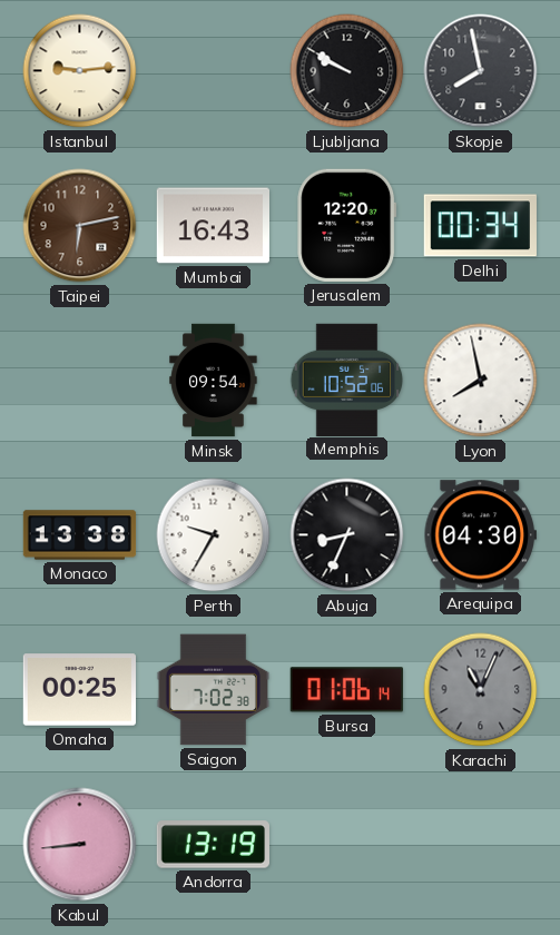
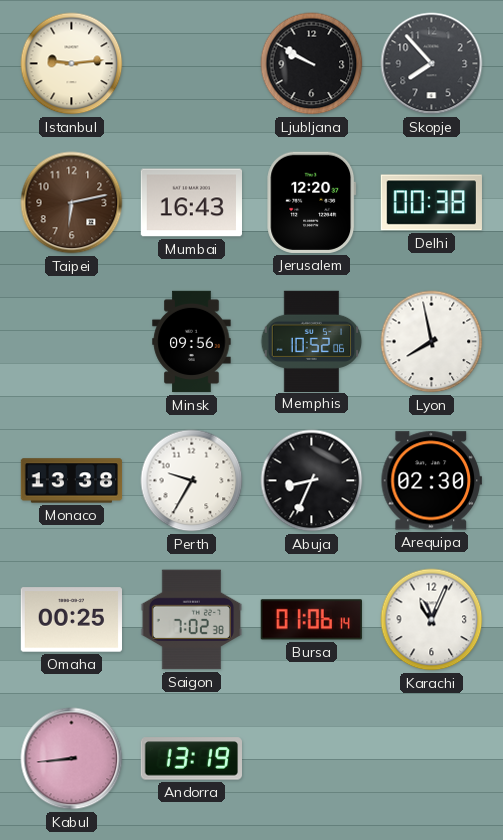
Skopje: 7:58 -> 7:53 (432, 64)
Delhi: 00:34 -> 00:38 (431, 203)
Minsk: 09:54 -> 09:56 (192, 342)
Arequipa: 04:30 -> 02:30 (431, 481)
Karachi dial: grey -> white (432, 620)
